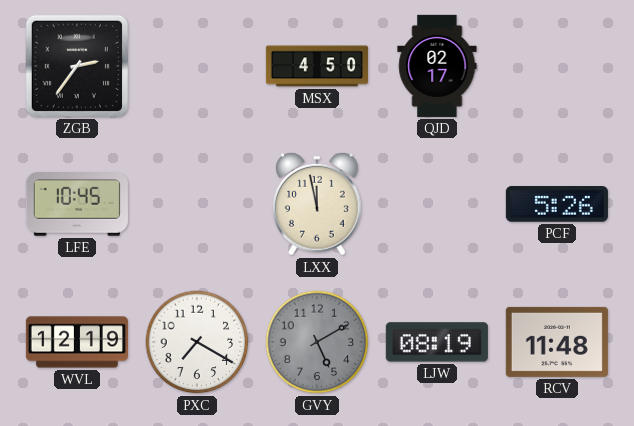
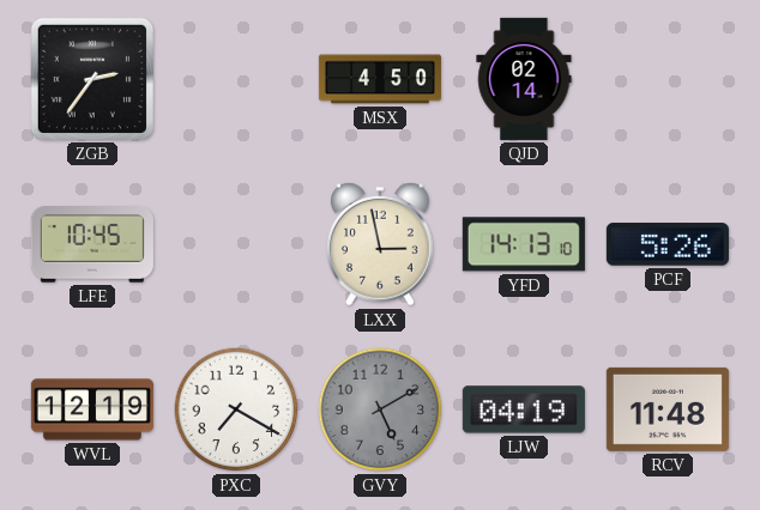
QJD: 02:17 -> 02:14 (524, 79)
LXX: 11:58 -> 2:58 (380, 244)
YFD: none -> 14:13 (524, 244)
LJW: 08:19 -> 04:19 (524, 409)
